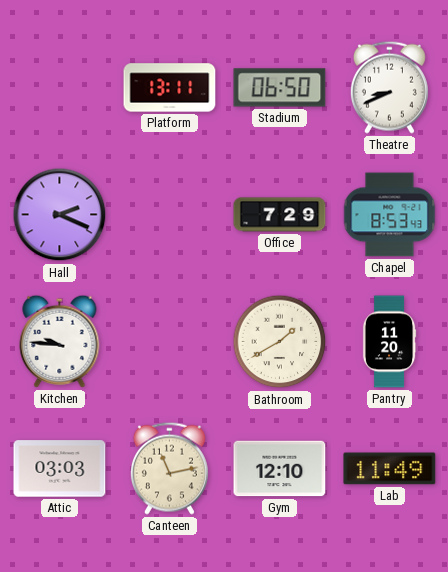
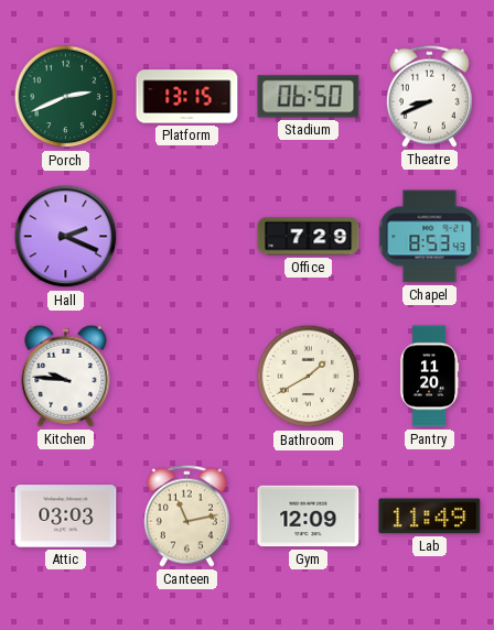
Porch: none -> 2:41 (66, 97)
Platform: 13:11 -> 13:15 (187, 97)
Gym: 12:10 -> 12:09 (309, 517)
